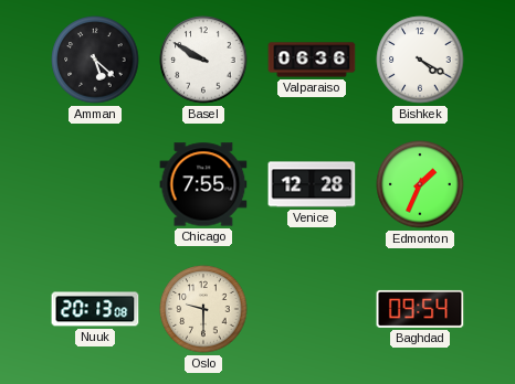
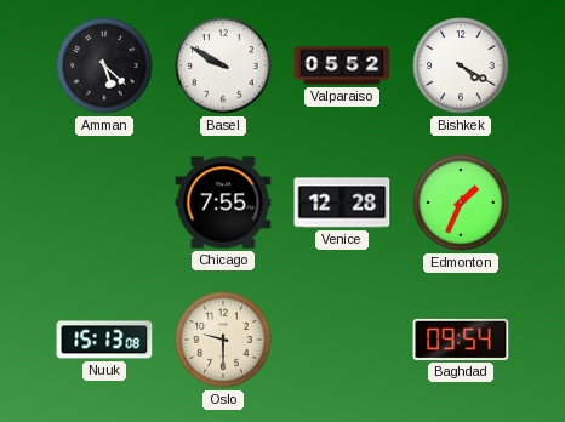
Valparaiso: 06:36 -> 05:52 (342, 65)
Nuuk: 20:13 -> 15:13 (104, 340)
